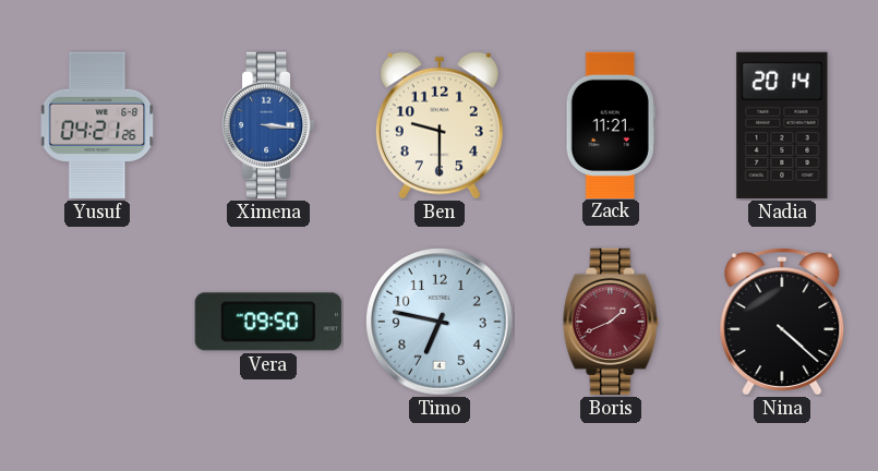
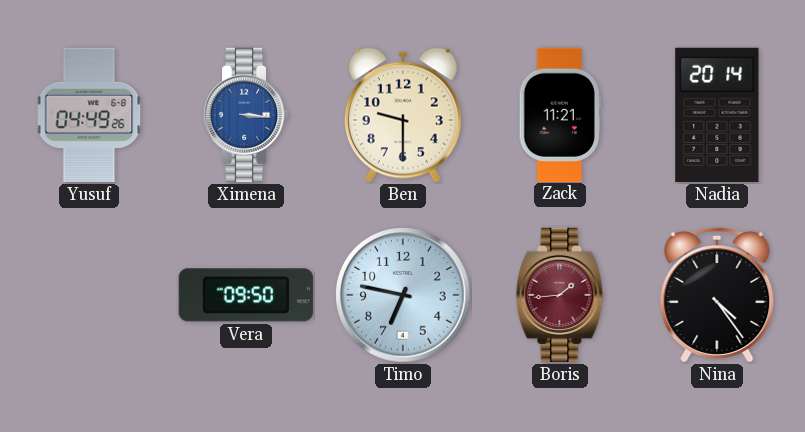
Yusuf: 04:21 -> 04:49 (89, 115)
Boris: 1:41 -> 1:44 (560, 295)
Nina: 4:22 -> 4:24 (717, 295)
